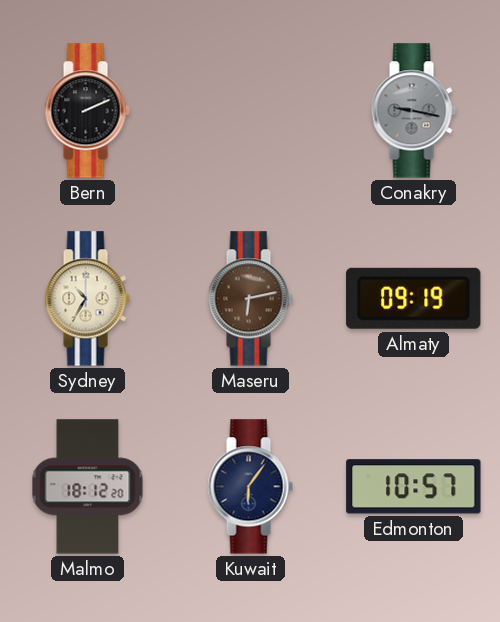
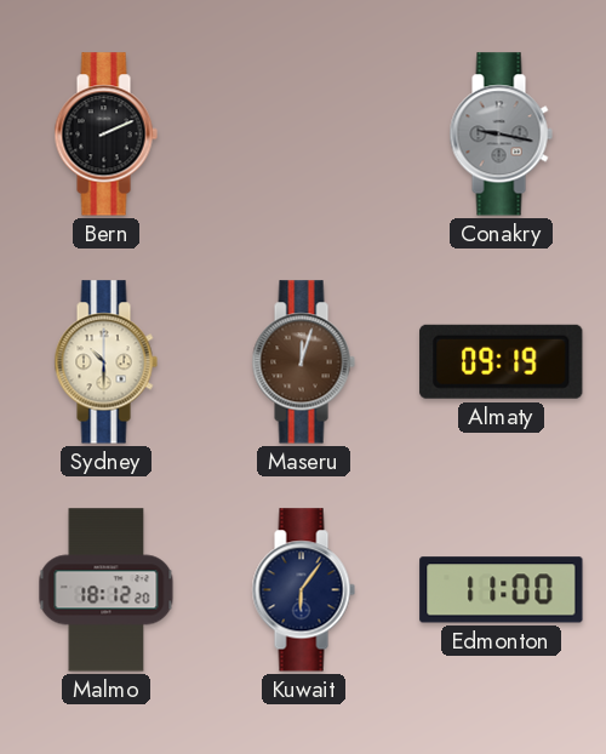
Sydney: 10:35 -> 10:30 (105, 362)
Maseru: 6:13 -> 12:03 (303, 362)
Edmonton: 10:57 -> 11:00 (502, 590)
